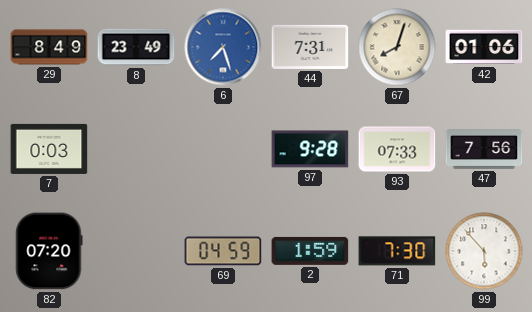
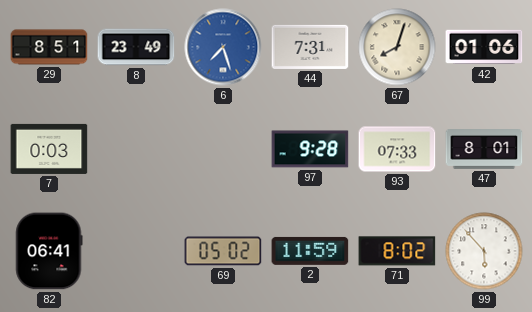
29: 8:49 -> 8:51 (49, 47)
47: 7:56 -> 8:01 (484, 150)
82: 07:20 -> 06:41 (49, 251)
69: 04:59 -> 05:02 (223, 251)
2: 1:59 -> 11:59 (310, 251)
71: 7:30 -> 8:02 (397, 251)
